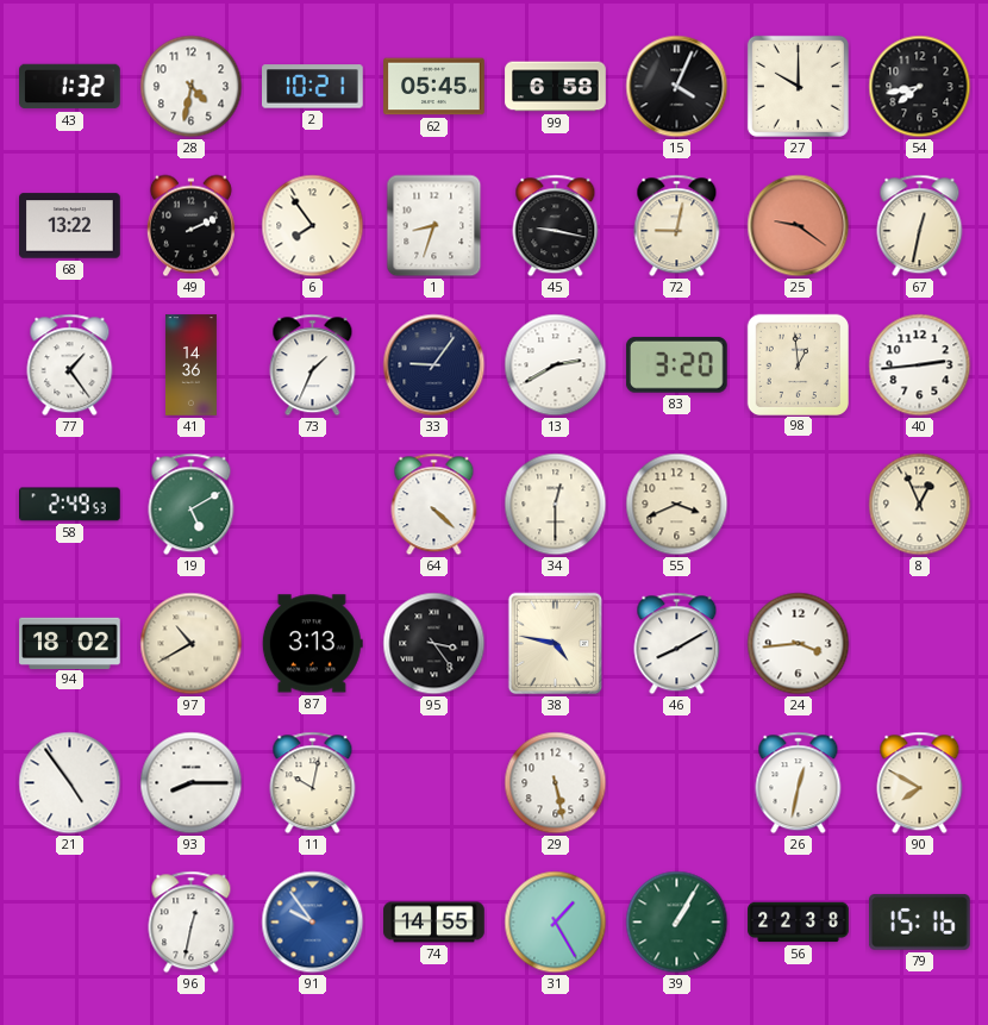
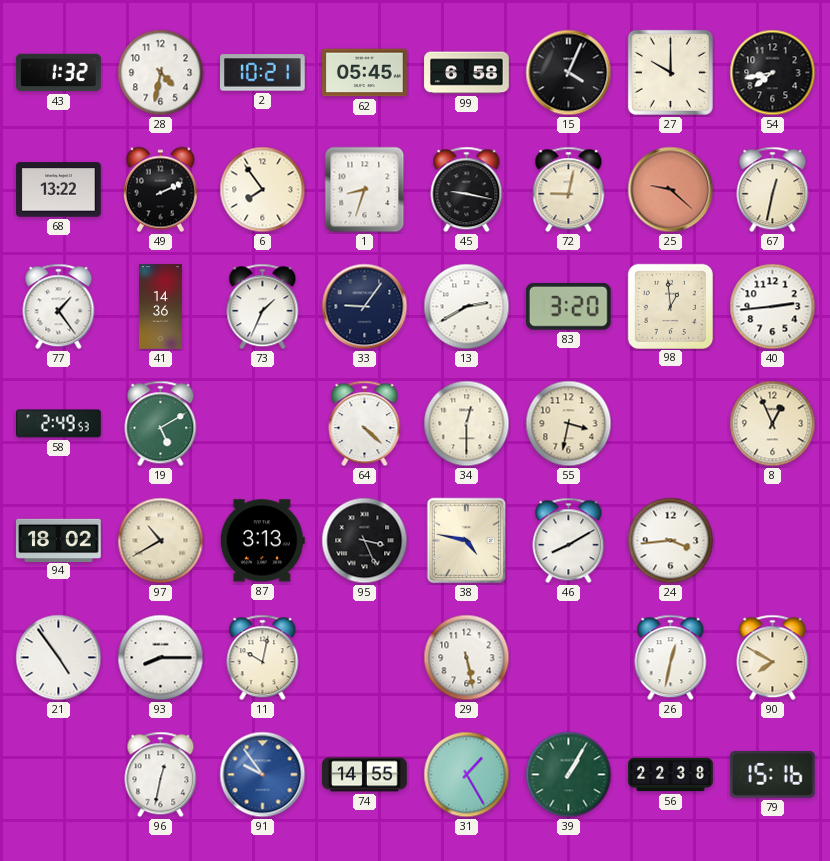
25: 9:21 -> 9:22 (671, 190)
55: 3:41 -> 3:32 (569, 424)
95: 3:24 -> 3:26 (365, 541)
